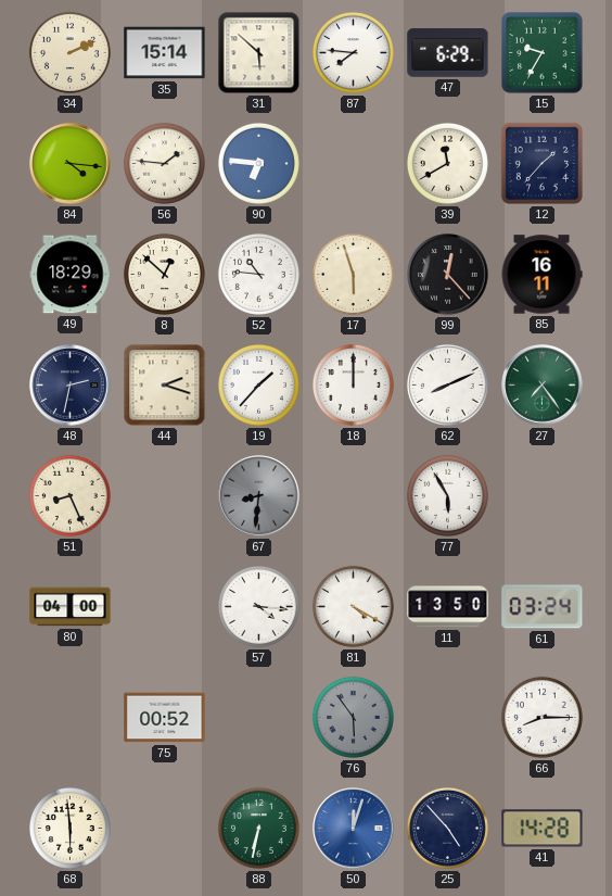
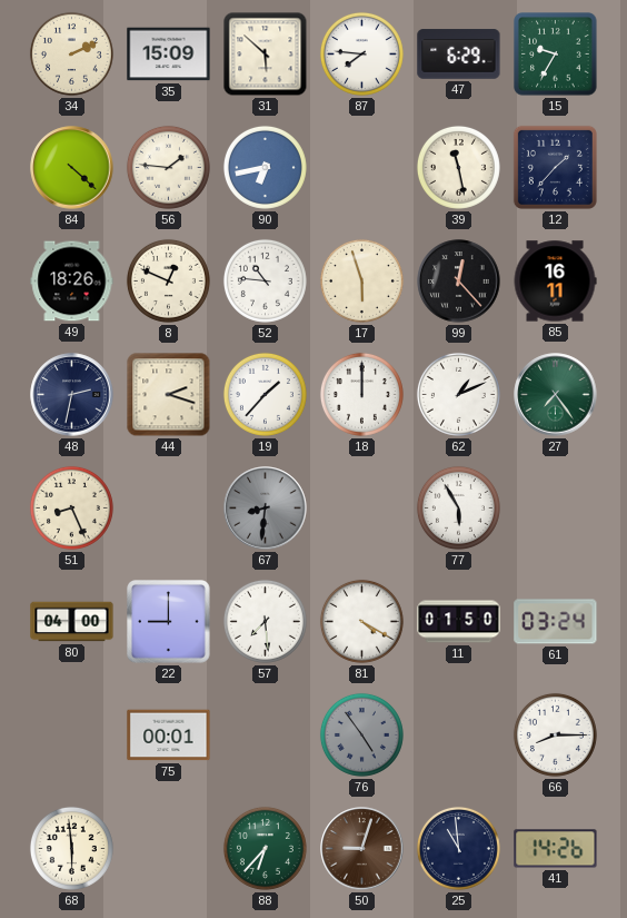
35: 15:14 -> 15:09 (169, 55)
84: 4:16 -> 4:22 (72, 168)
90: 6:46 -> 6:43 (265, 167)
39: 11:40 -> 11:28 (458, 167)
49: 18:29 -> 18:26 (72, 282)
8: 12:52 -> 12:49 (168, 280)
62: 8:11 -> 1:11 (458, 394)
22: none -> 9:00 (169, 622)
57: 4:16 -> 7:29 (265, 621)
11: 13:50 -> 01:50 (459, 622)
75: 00:52 -> 00:01 (169, 736)
76: 5:54 -> 4:54 (361, 734)
88: 6:32 -> 6:37 (265, 848)
50: 12:03 -> 9:03 (362, 849)
50 dial: blue -> brown (362, 849)
25: 4:53 -> 10:59 (458, 848)
41: 14:28 -> 14:26 (556, 849)
